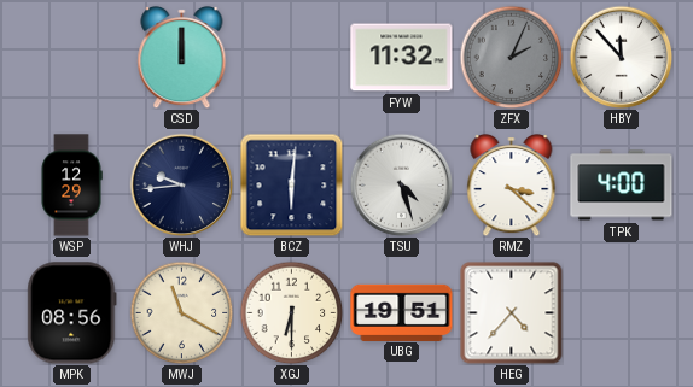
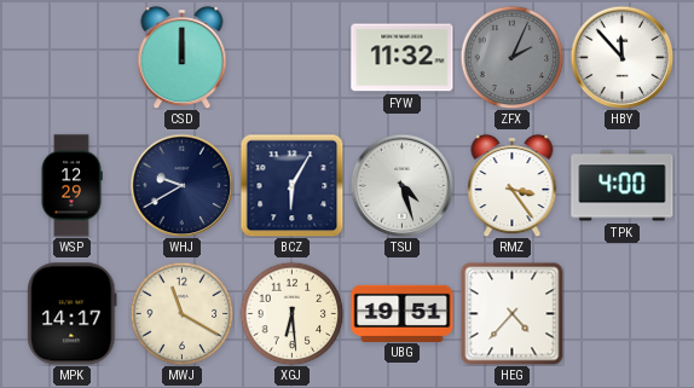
WHJ: 9:44 -> 9:40 (181, 185)
BCZ: 6:01 -> 6:05 (291, 185)
RMZ: 3:22 -> 3:24 (513, 185)
MPK: 08:56 -> 14:17 (73, 314)
XGJ: 6:30 -> 6:29 (291, 313)
